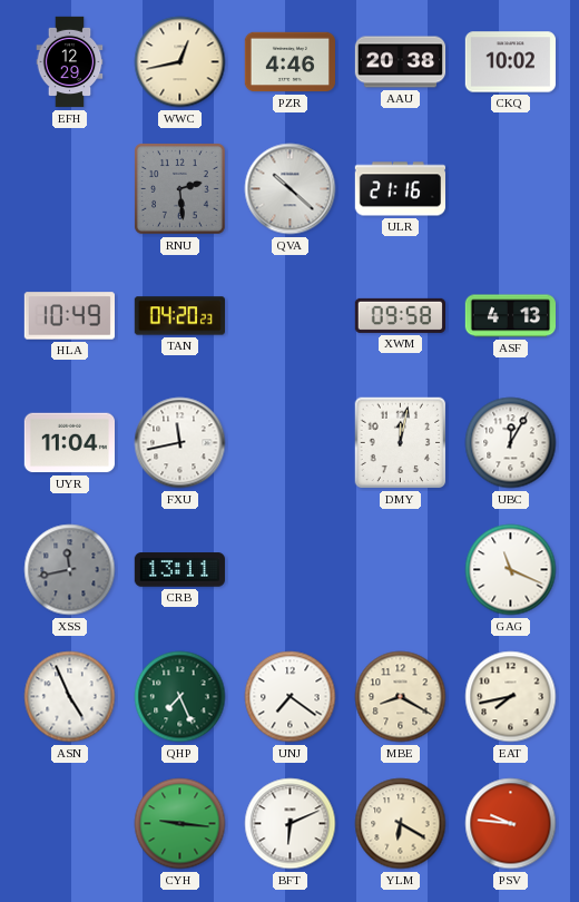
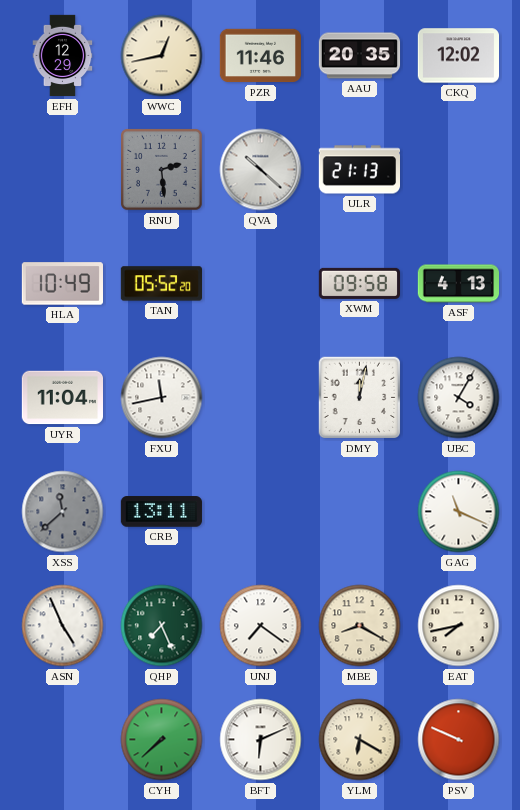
PZR: 4:46 -> 11:46 (260, 56)
AAU: 20:38 -> 20:35 (360, 56)
CKQ: 10:02 -> 12:02 (458, 56)
ULR: 21:16 -> 21:13 (359, 170)
TAN: 04:20 -> 05:52 (161, 284)
UBC: 12:05 -> 4:05 (459, 398)
XSS: 11:43 -> 11:38 (63, 512)
CYH: 9:16 -> 7:38 (162, 740)
PSV: 9:46 -> 9:49 (459, 740)
